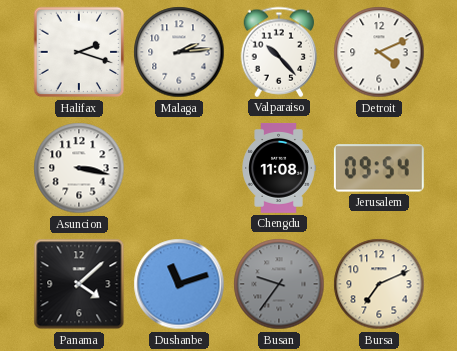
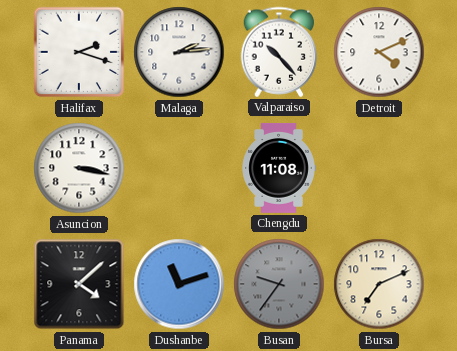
Jerusalem: 09:54 -> none (379, 168)
